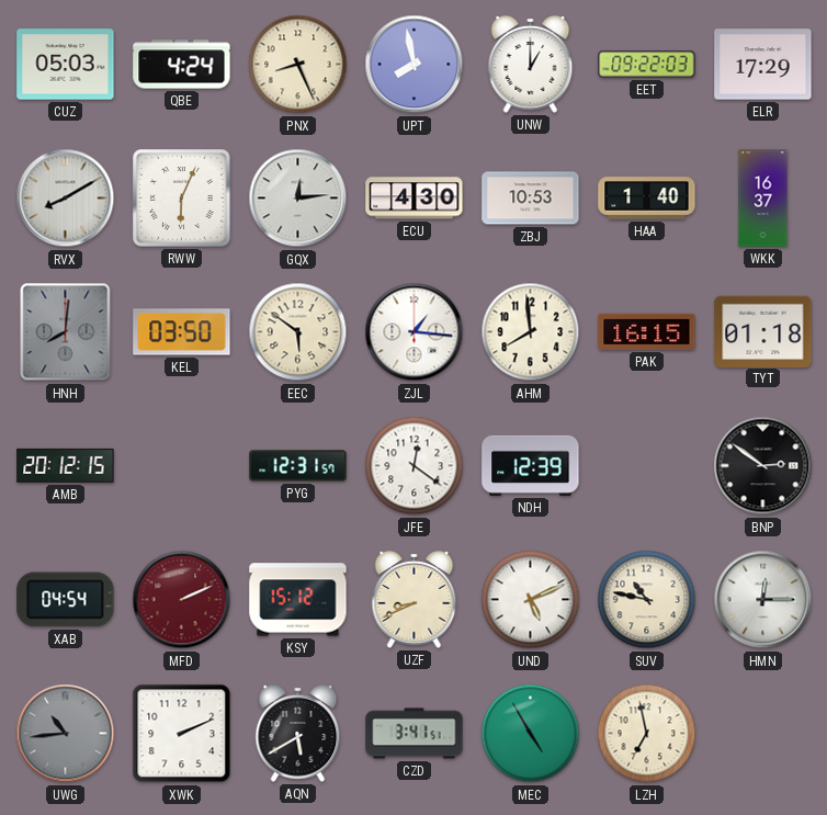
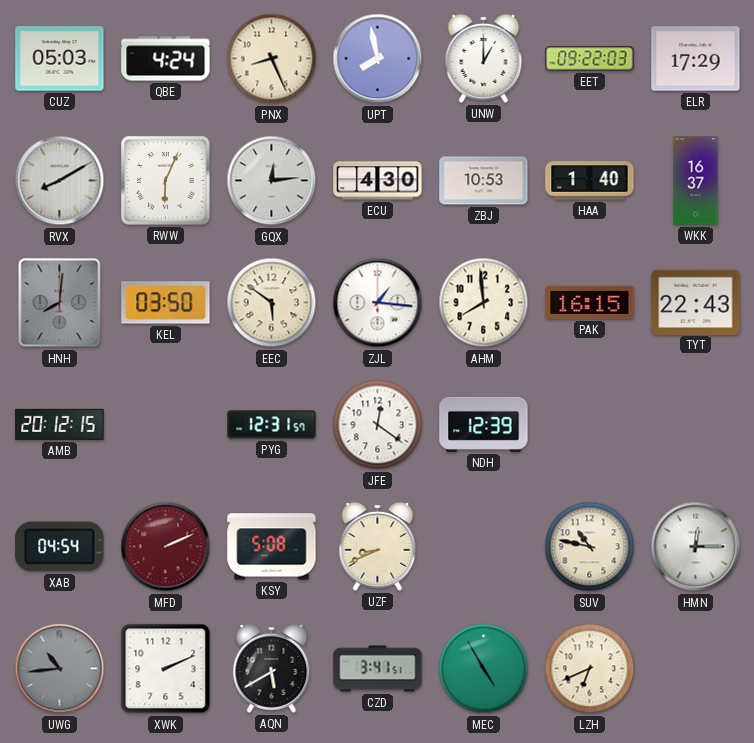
TYT: 01:18 -> 22:43 (696, 302)
BNP: 2:51 -> none (763, 466)
KSY: 15:12 -> 5:08 (272, 547)
UND: 5:11 -> none (531, 600)
LZH: 6:58 -> 6:41 (590, 669)
